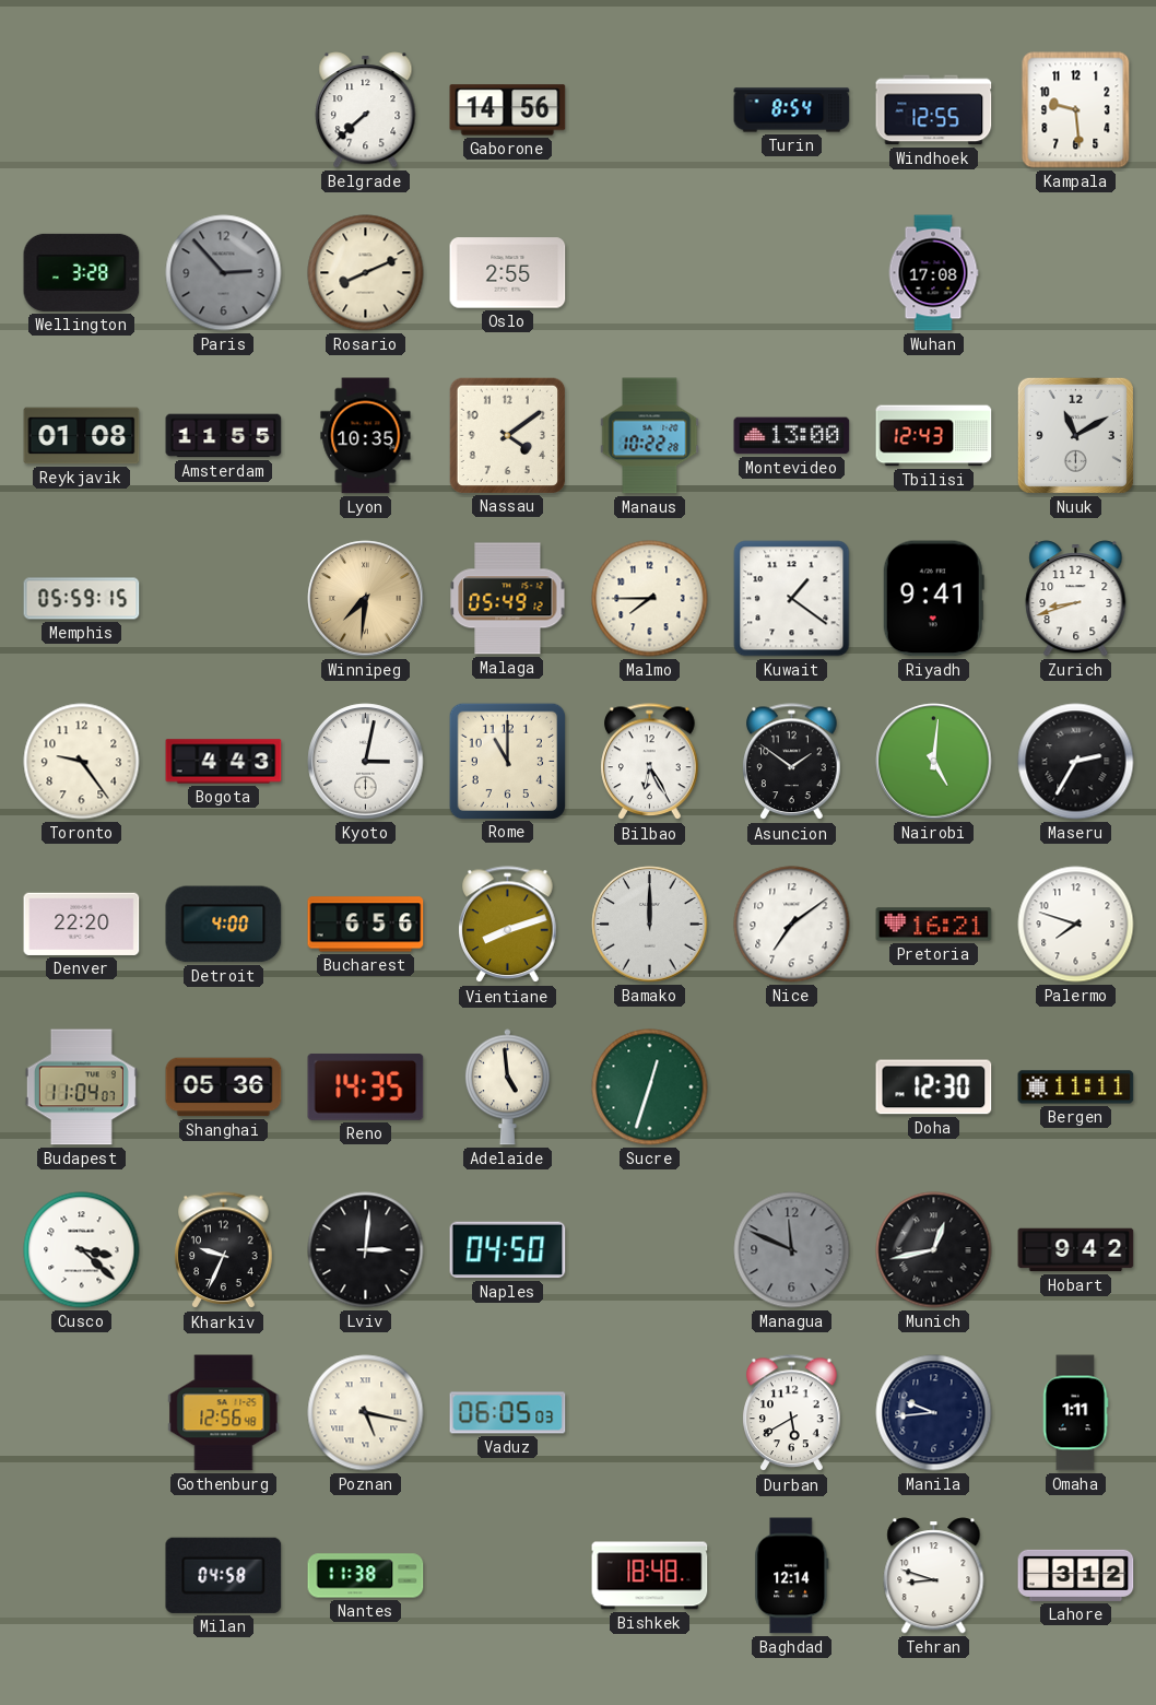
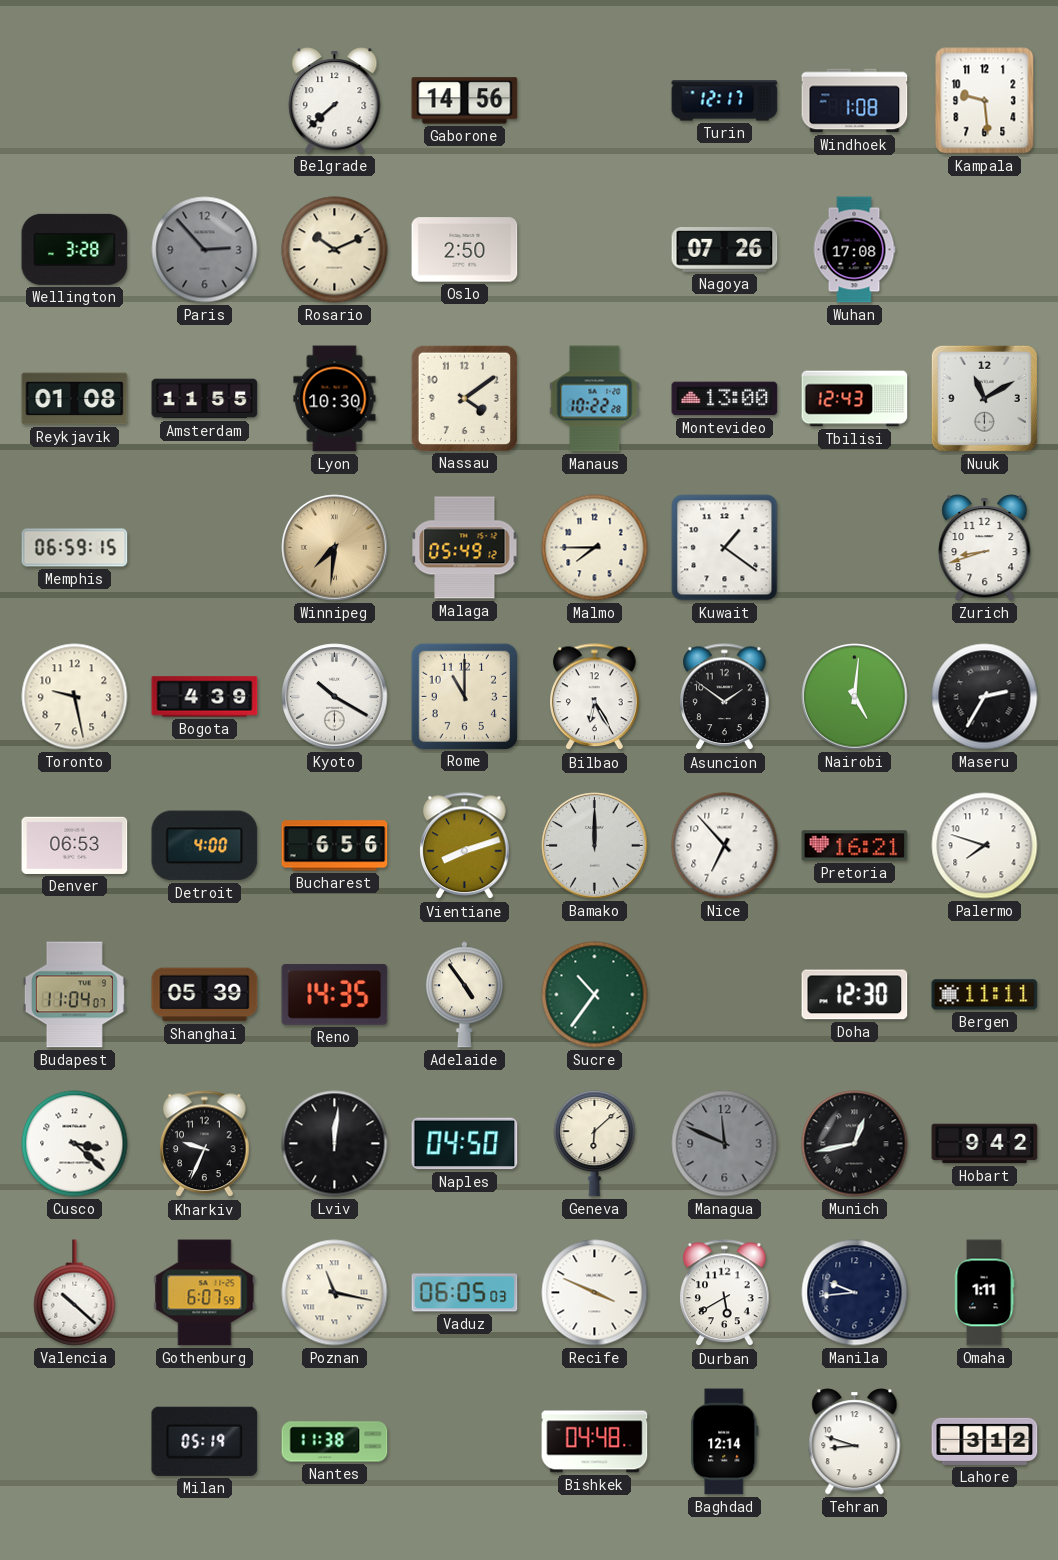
Turin: 8:54 -> 12:17 (725, 101)
Windhoek: 12:55 -> 1:08 (855, 101)
Rosario: 8:11 -> 10:11 (335, 250)
Oslo: 2:55 -> 2:50 (465, 250)
Nagoya: none -> 07:26 (725, 250)
Lyon: 10:35 -> 10:30 (335, 399)
Memphis: 05:59 -> 06:59 (75, 548)
Riyadh: 9:41 -> none (933, 599)
Toronto: 9:24 -> 9:28 (75, 697)
Bogota: 4:43 -> 4:39 (205, 697)
Kyoto: 3:02 -> 10:20 (335, 697)
Denver: 22:20 -> 06:53 (75, 845)
Nice: 7:09 -> 6:53 (725, 846)
Shanghai: 05:36 -> 05:39 (205, 995)
Adelaide: 4:59 -> 4:54 (464, 995)
Sucre: 12:33 -> 10:36 (595, 995)
Lviv: 3:01 -> 12:01 (335, 1144)
Geneva: none -> 6:08 (595, 1144)
Valencia: none -> 10:22 (75, 1293)
Gothenburg: 12:56 -> 6:07 (205, 1293)
Poznan: 5:17 -> 11:17 (335, 1293)
Recife: none -> 3:49 (595, 1293)
Milan: 04:58 -> 05:19 (205, 1441)
Bishkek: 18:48 -> 04:48 (595, 1442)
